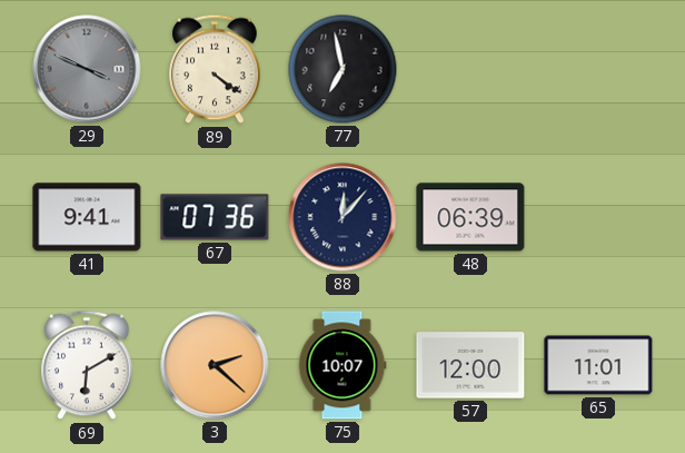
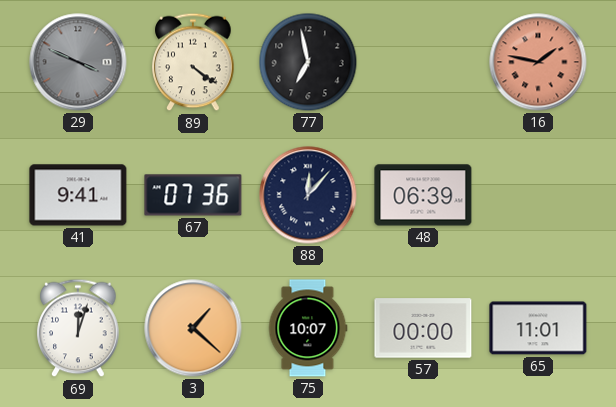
16: none -> 1:47 (538, 62)
69: 6:10 -> 12:03 (78, 328)
3: 2:22 -> 1:22 (193, 328)
57: 12:00 -> 00:00 (423, 328)
